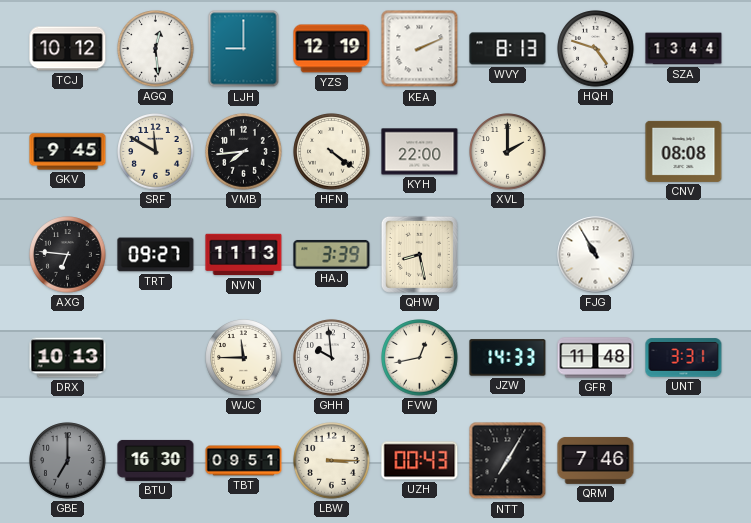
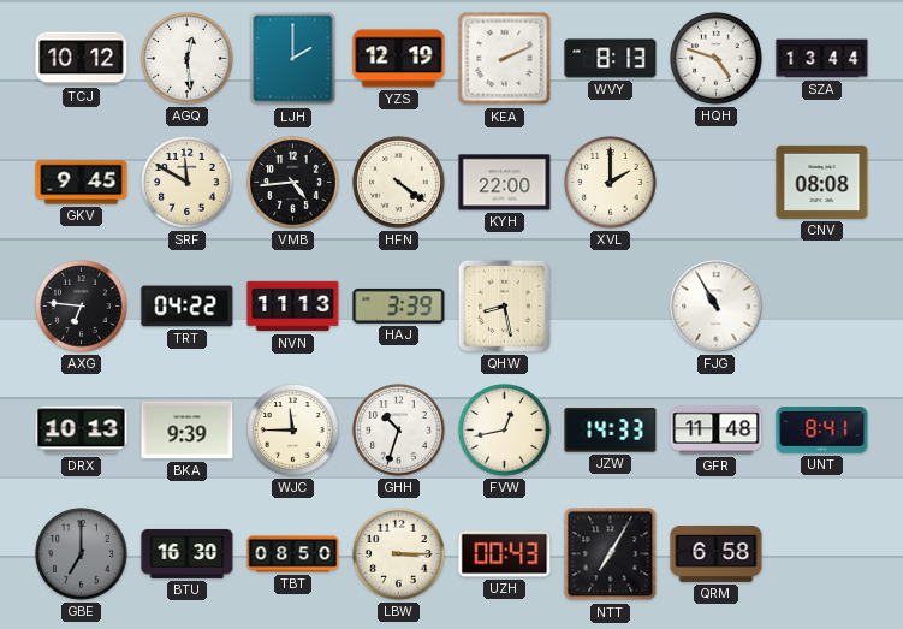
LJH: 9:00 -> 2:00 (293, 59)
VMB: 7:44 -> 4:44 (293, 183)
TRT: 09:27 -> 04:22 (188, 307)
BKA: none -> 9:39 (188, 431)
GHH: 9:59 -> 10:33 (399, 431)
UNT: 3:31 -> 8:41 (822, 431)
TBT: 09:51 -> 08:50 (293, 554)
QRM: 7:46 -> 6:58 (717, 553)
